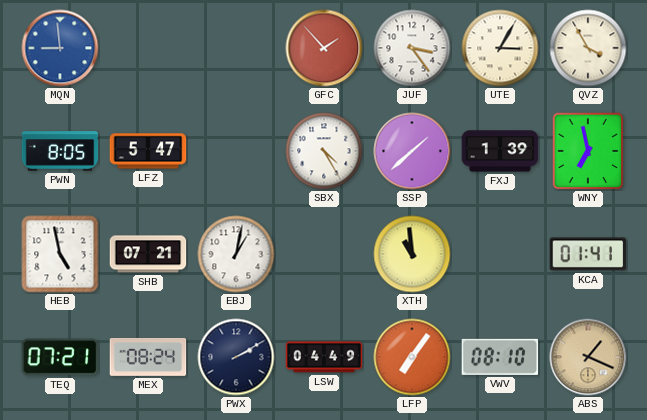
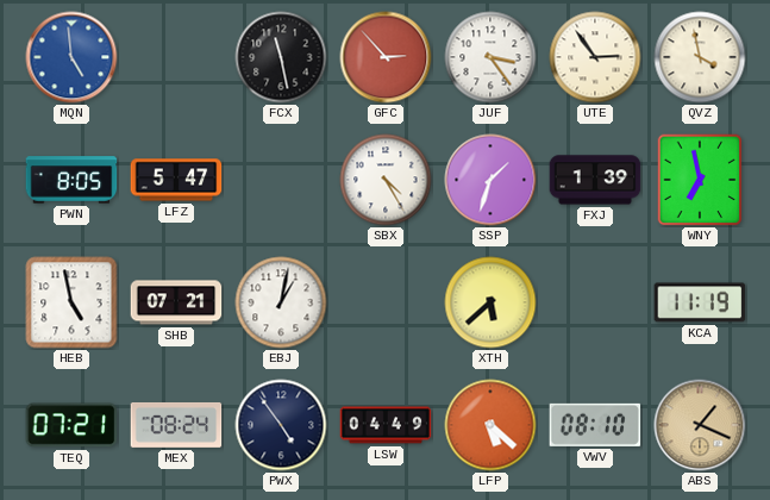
MQN: 8:59 -> 4:59 (71, 57)
FCX: none -> 11:28 (281, 57)
GFC: 1:53 -> 2:53 (386, 57)
UTE: 3:05 -> 2:54 (595, 57)
QVZ: 3:55 -> 3:58 (700, 57)
SSP: 1:38 -> 1:33 (490, 180)
XTH: 10:59 -> 5:38 (490, 302)
KCA: 01:41 -> 11:19 (700, 302)
PWX: 2:10 -> 4:54 (281, 425)
LFP: 7:06 -> 5:22 (490, 425)
